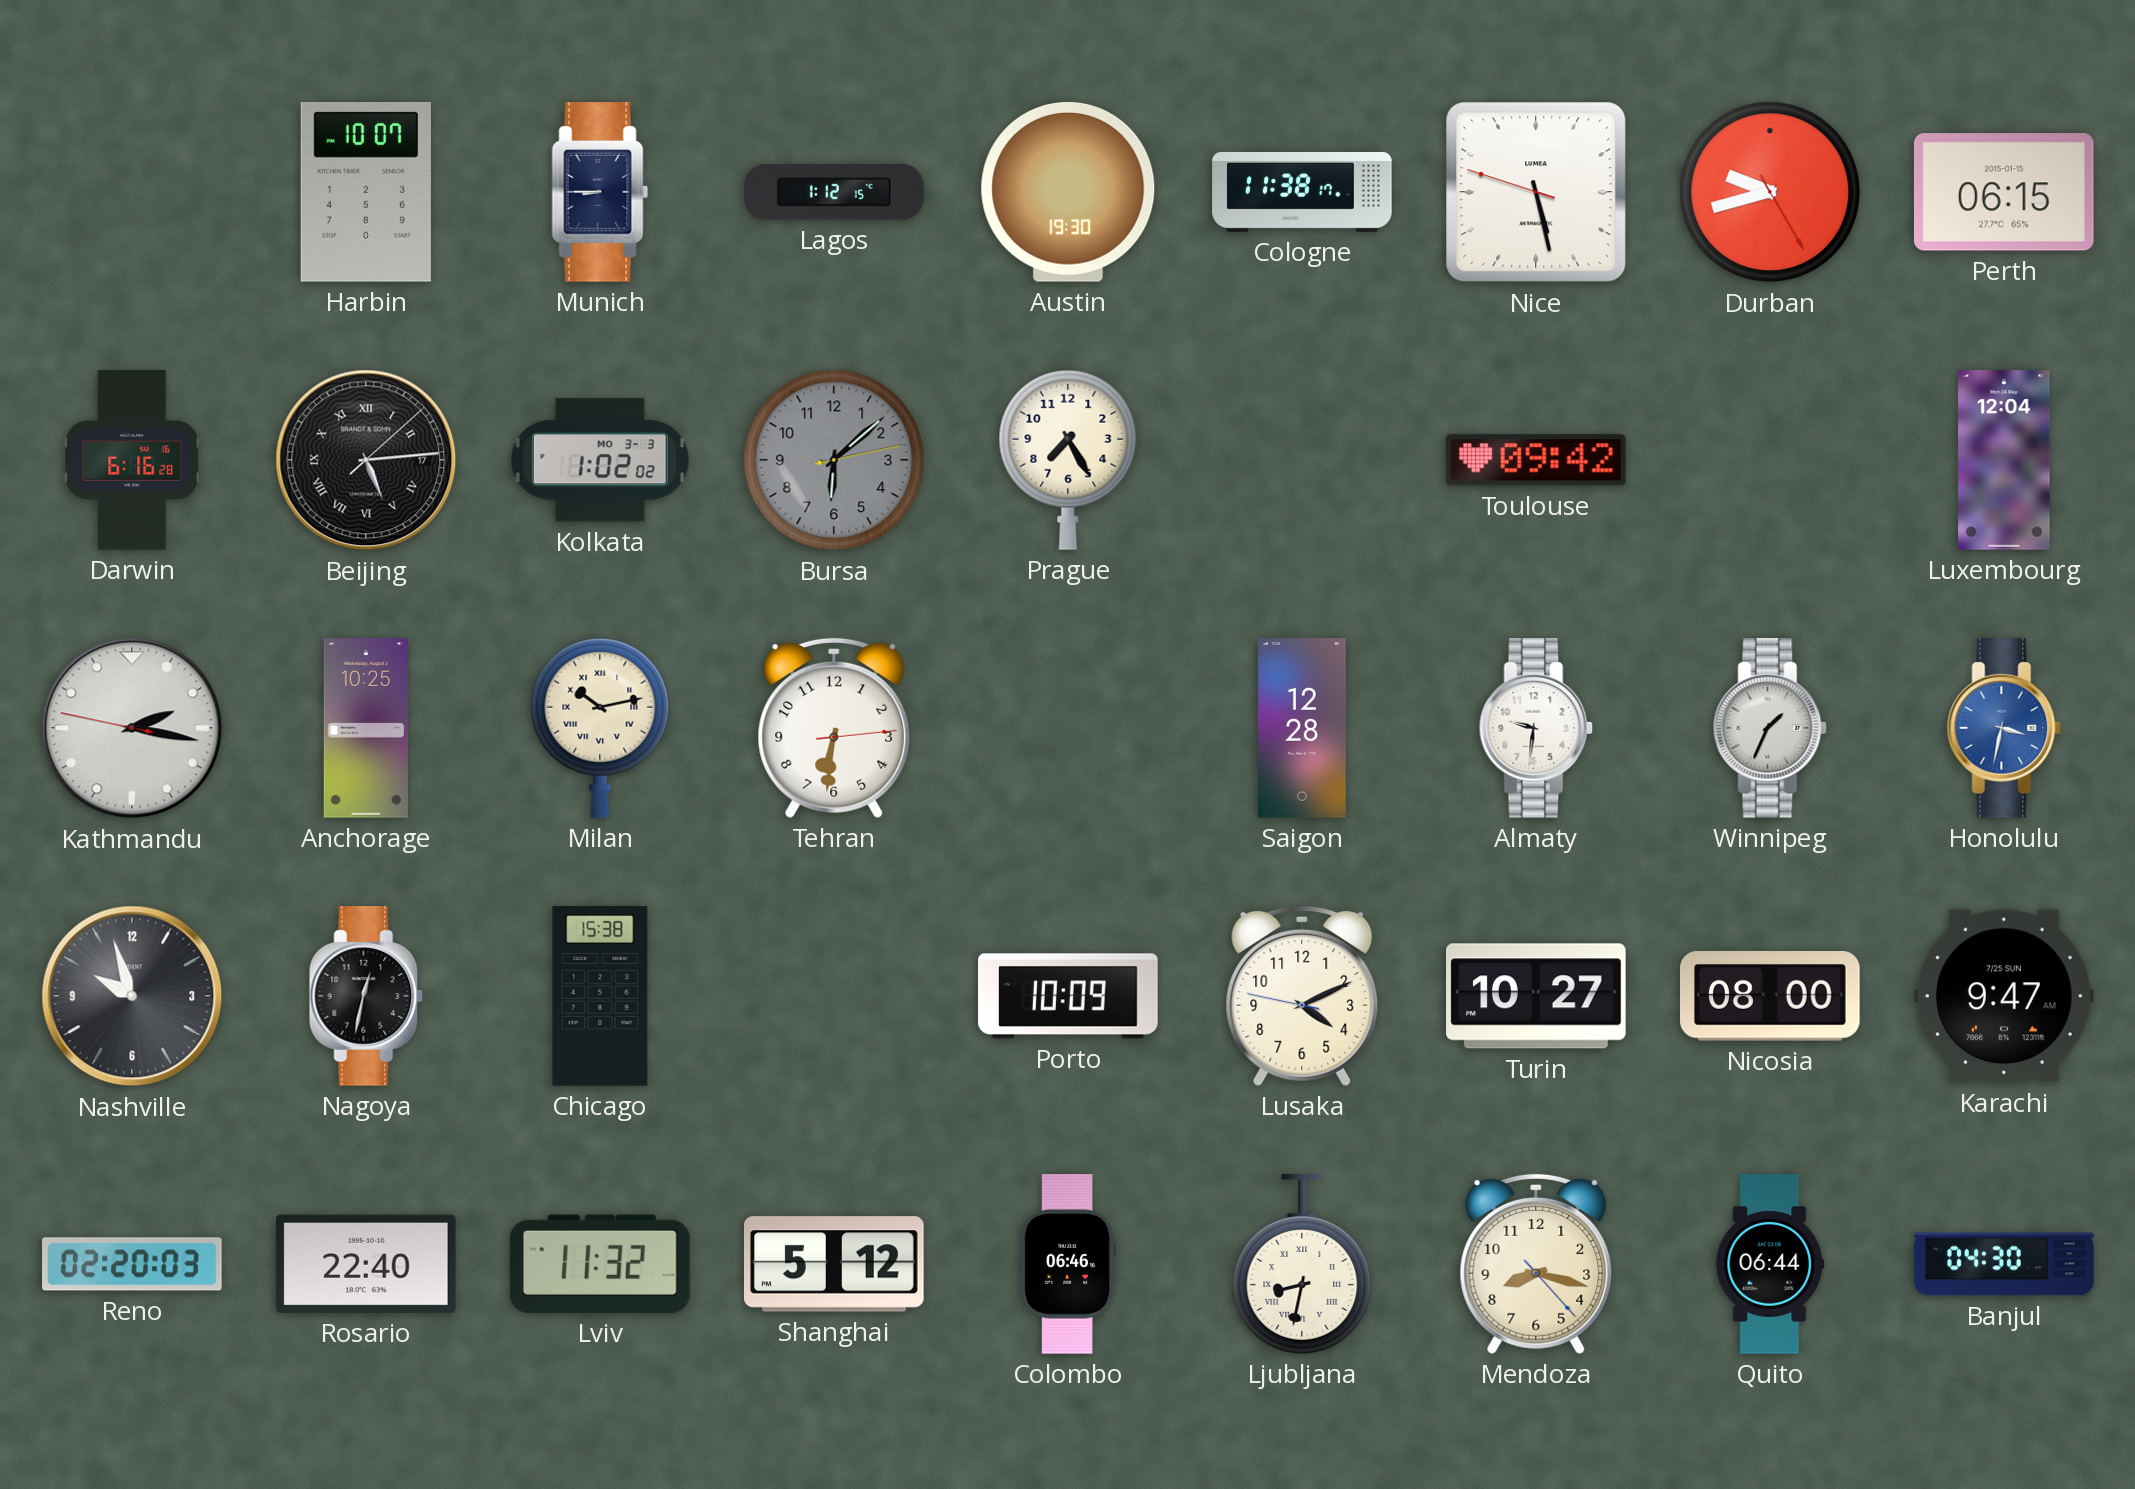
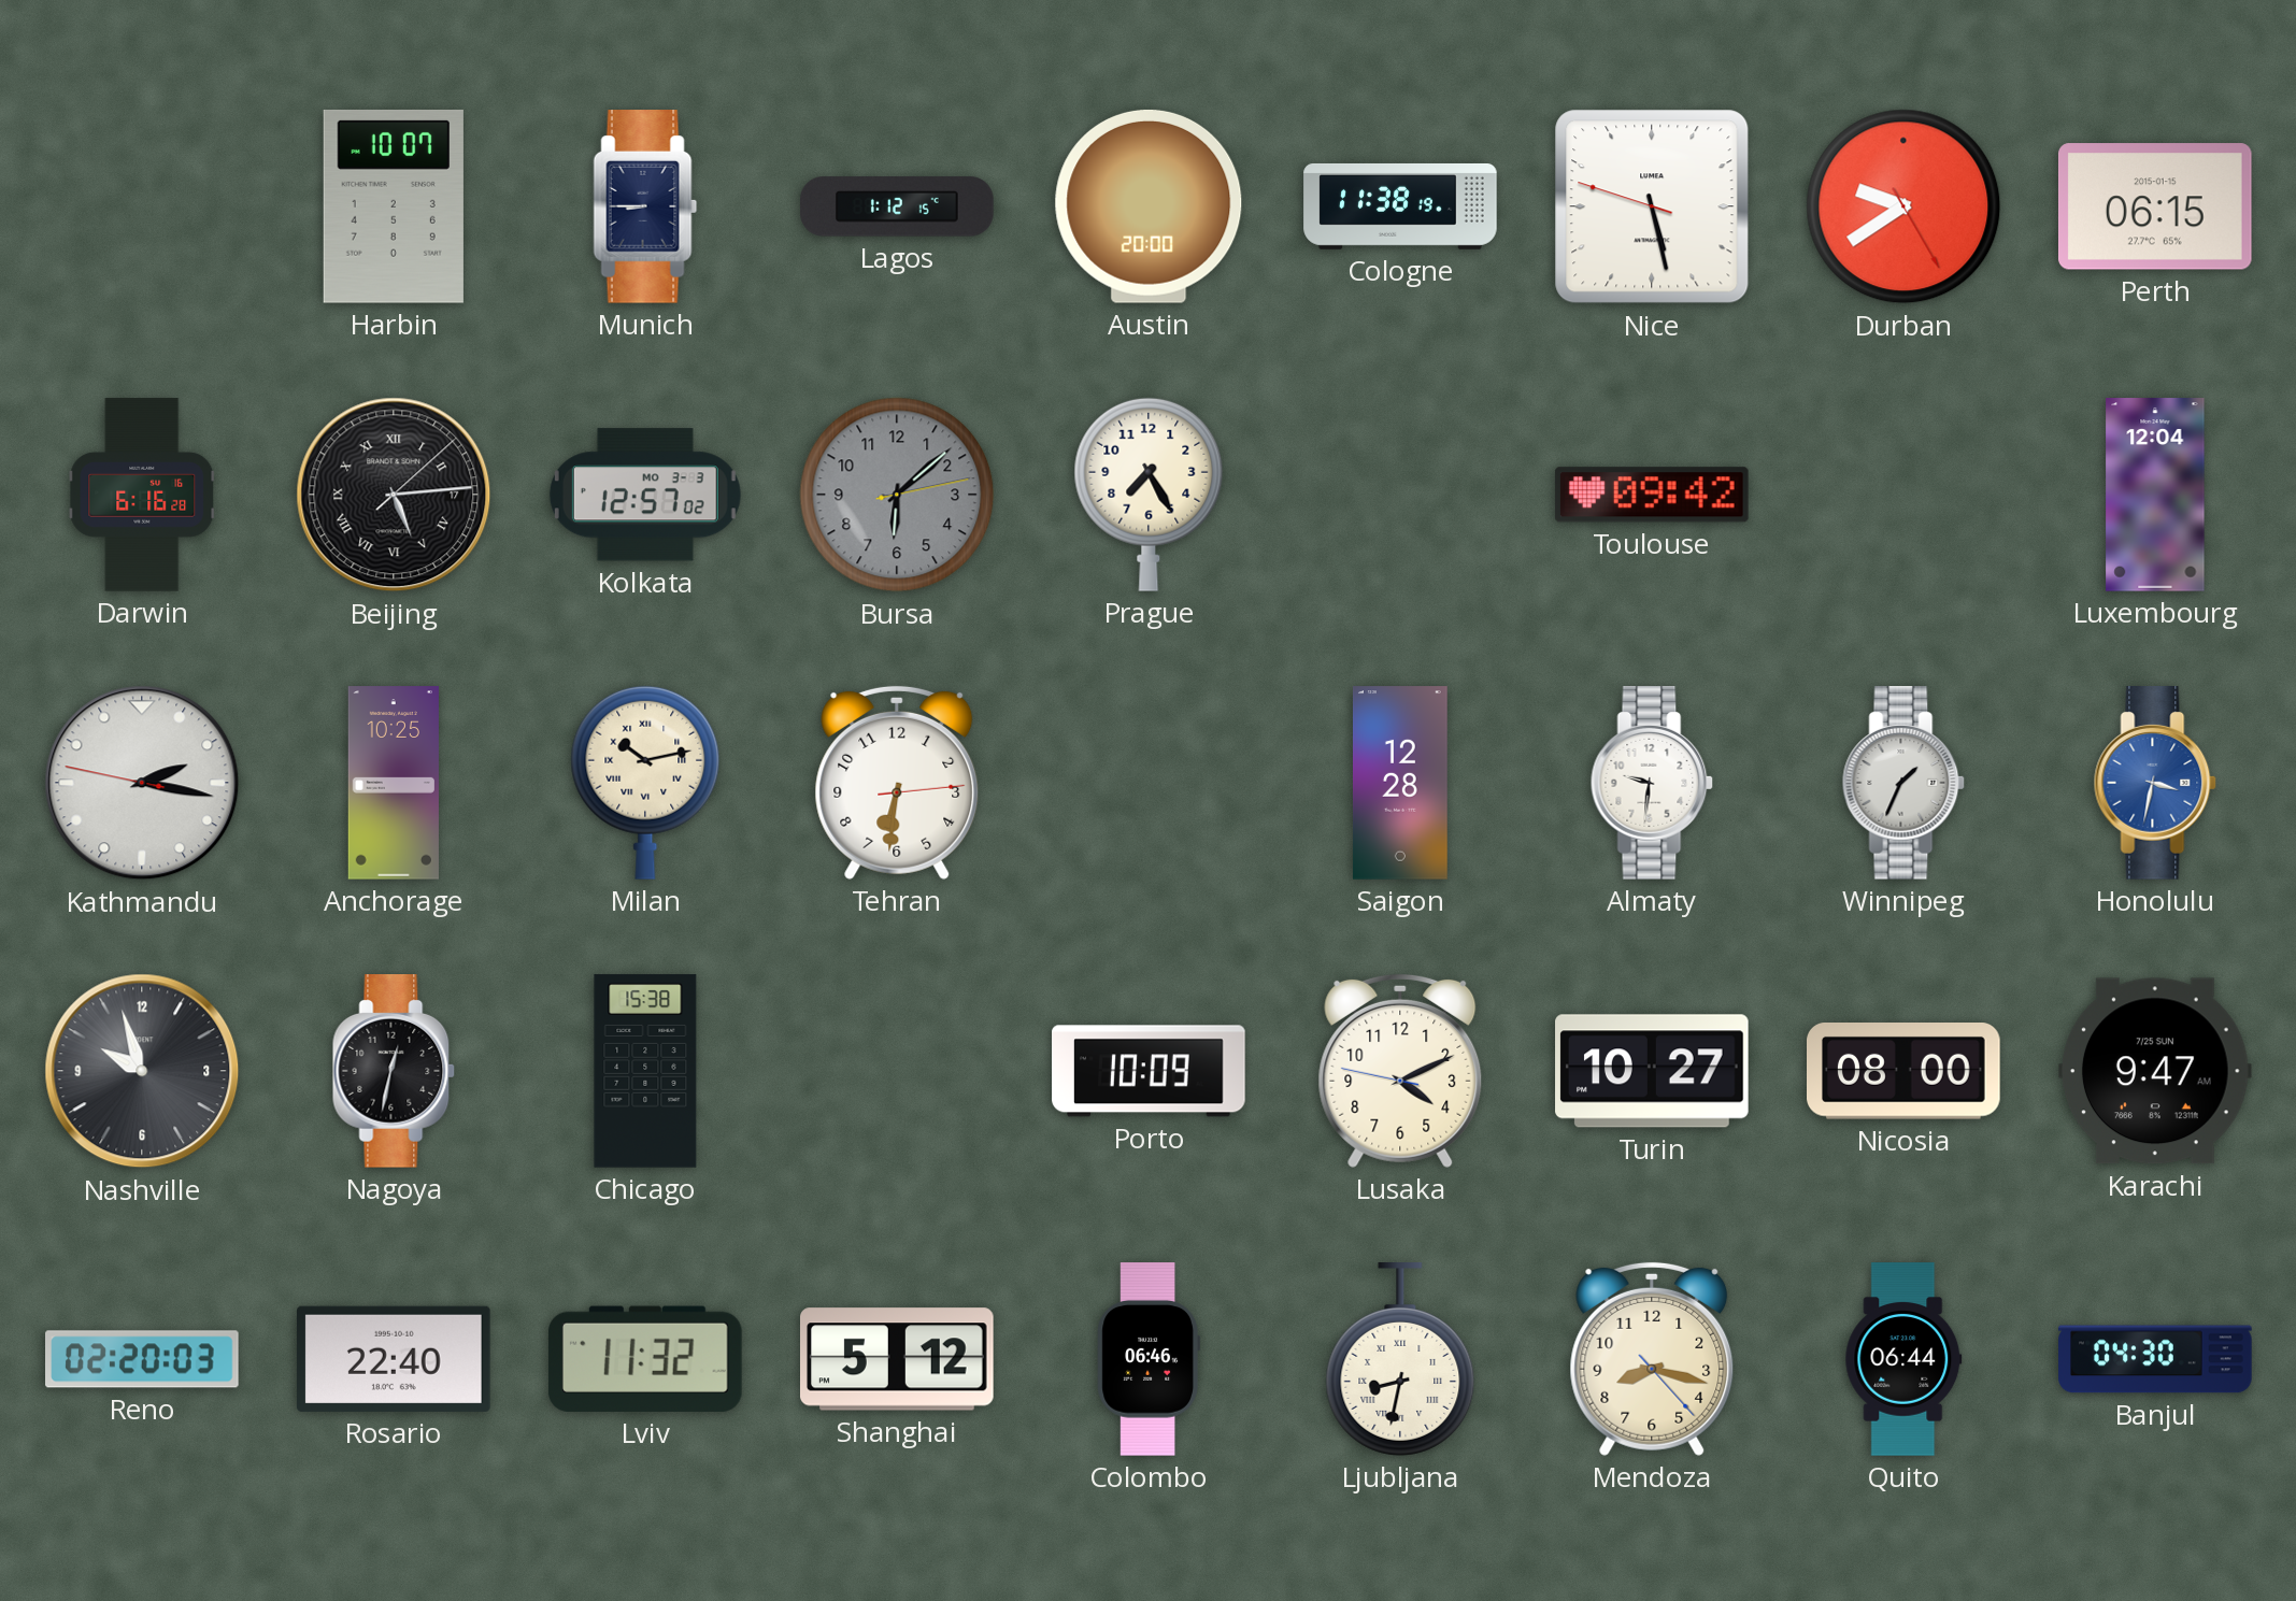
Austin: 19:30 -> 20:00 (1149, 206)
Cologne: 11:38:17 -> 11:38:19 (1400, 206)
Durban: 9:42 -> 9:39 (1903, 206)
Kolkata: 1:02 -> 12:57 (645, 495)
